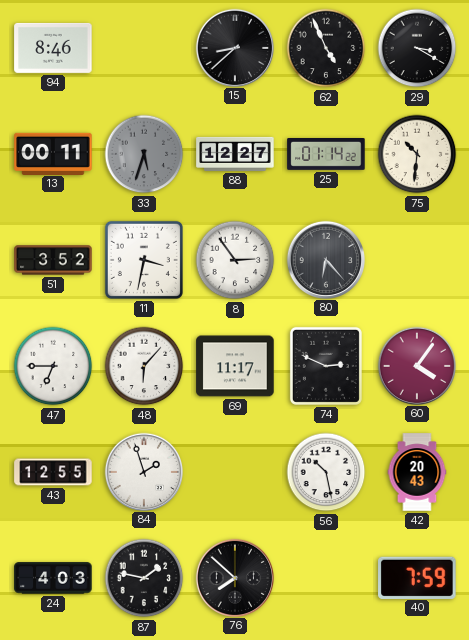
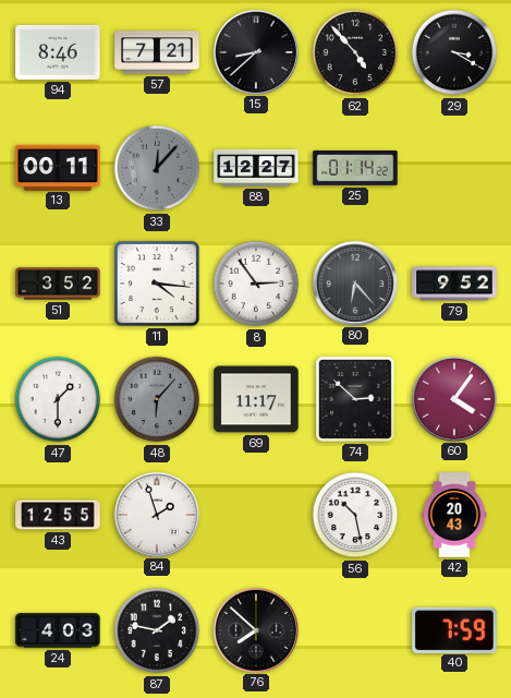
57: none -> 7:21 (157, 52)
62: 4:56 -> 4:53 (355, 52)
33: 5:33 -> 12:07 (157, 168)
75: 10:31 -> none (417, 154)
11: 3:32 -> 4:16 (157, 284)
79: none -> 9:52 (454, 284)
47: 6:45 -> 1:30 (58, 399)
48 dial: white -> grey (157, 399)
74: 2:49 -> 2:52 (355, 399)
